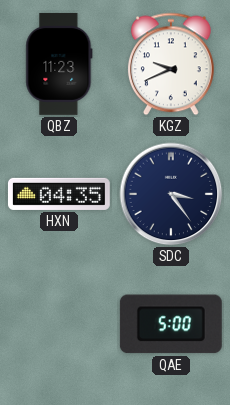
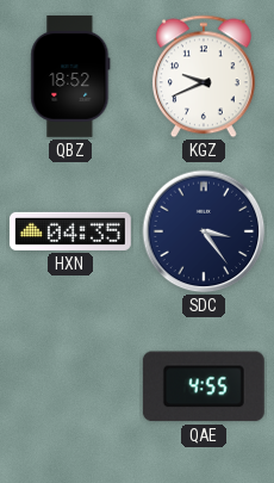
QBZ: 11:23 -> 18:52 (70, 76)
QAE: 5:00 -> 4:55 (204, 386)
